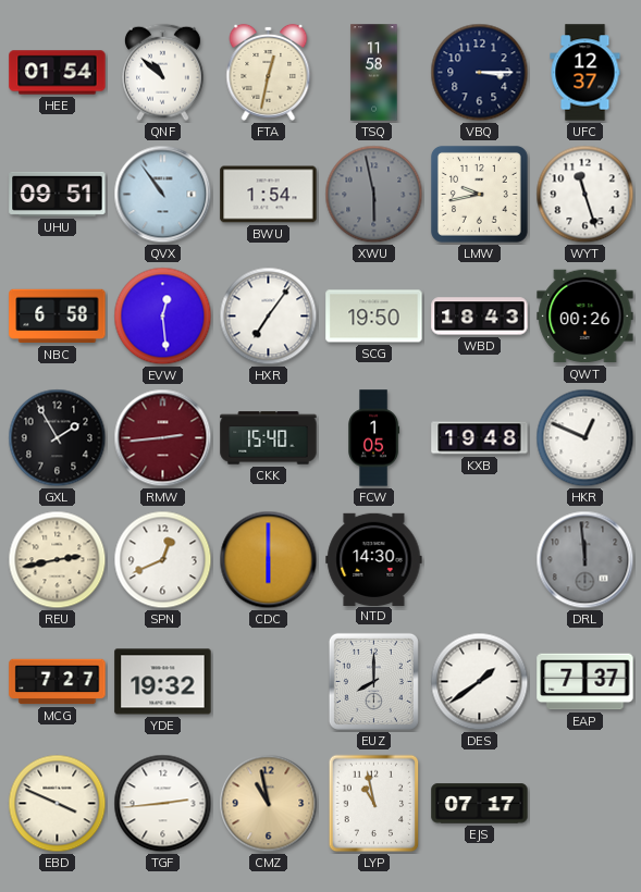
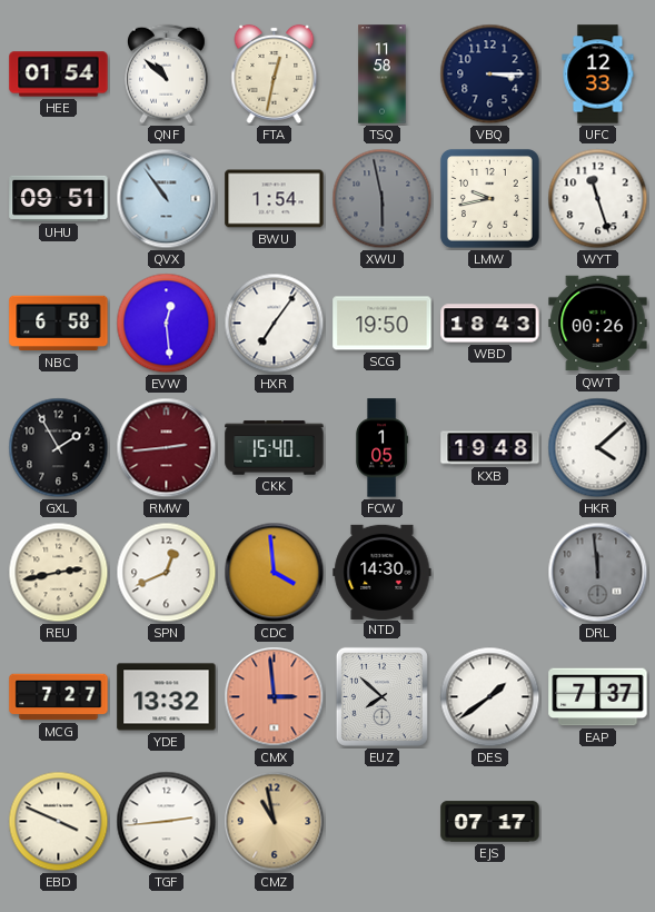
UFC: 12:37 -> 12:33 (598, 75)
HKR: 12:49 -> 4:08 (598, 448)
CDC: 6:00 -> 3:59 (275, 573)
YDE: 19:32 -> 13:32 (167, 697)
CMX: none -> 2:59 (275, 697)
EUZ: 8:00 -> 7:52 (381, 696)
LYP: 10:58 -> none (374, 804)
